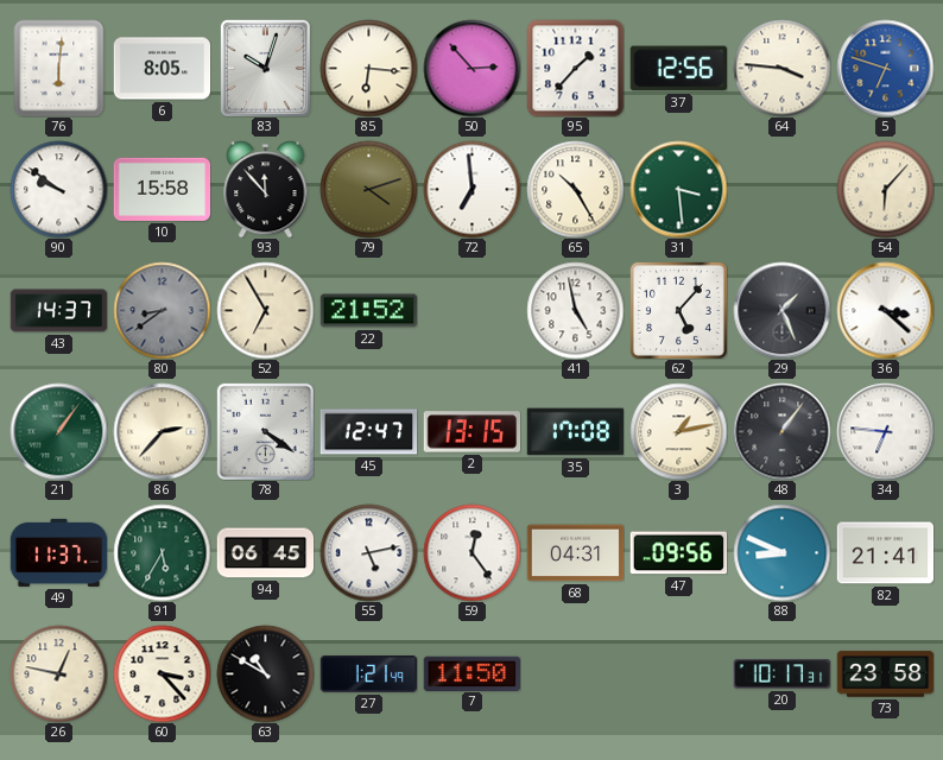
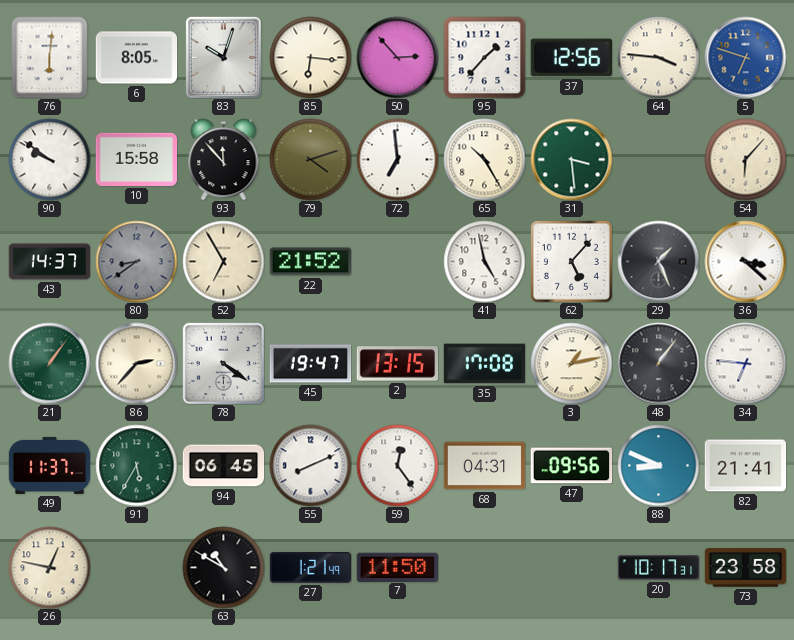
45: 12:47 -> 19:47 (310, 364)
55: 5:13 -> 8:11 (310, 465)
60: 3:23 -> none (162, 673)
